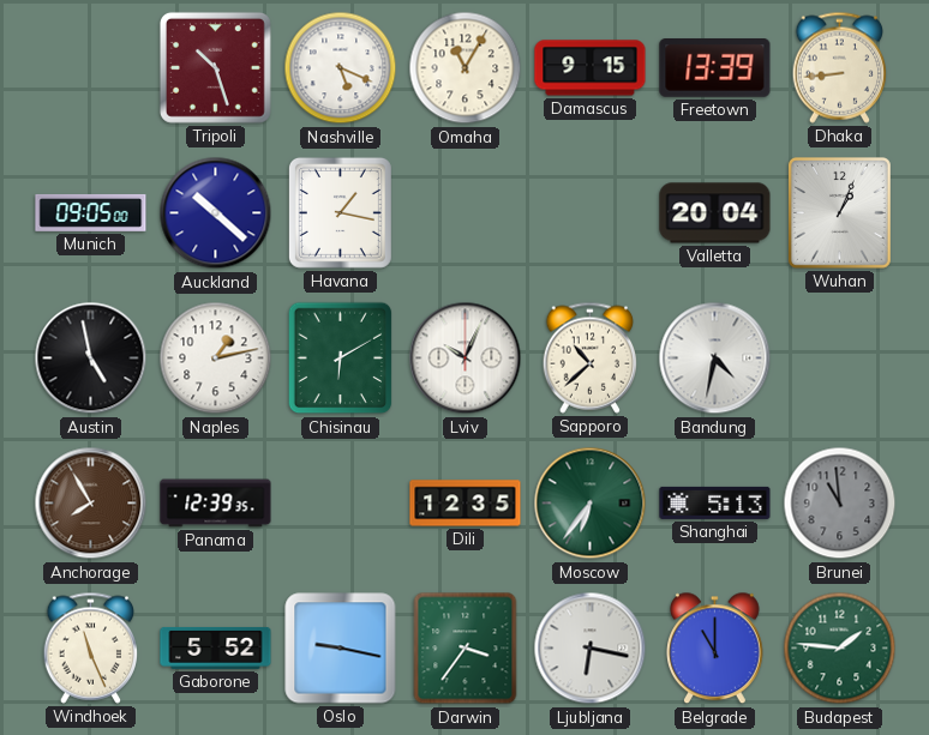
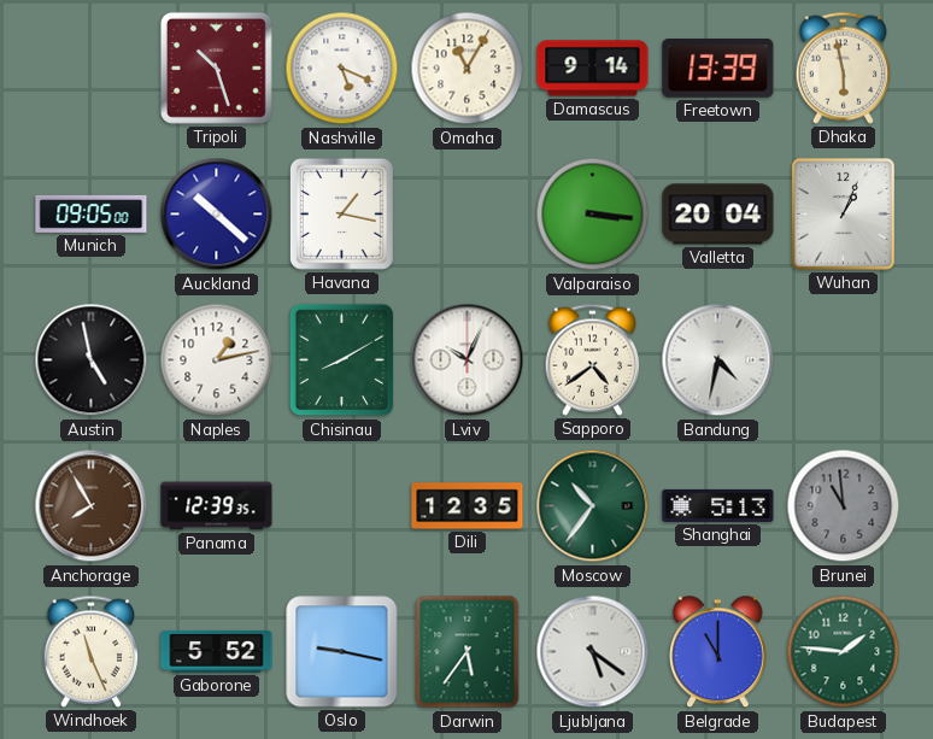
Damascus: 9:15 -> 9:14 (593, 69)
Dhaka: 8:44 -> 5:58 (843, 68)
Valparaiso: none -> 3:16 (593, 215)
Chisinau: 6:10 -> 8:10 (342, 360)
Sapporo: 10:38 -> 4:39 (592, 359)
Moscow: 6:36 -> 10:36 (593, 506)
Darwin: 3:36 -> 5:36 (468, 652)
Ljubljana: 6:17 -> 5:21 (593, 652)
